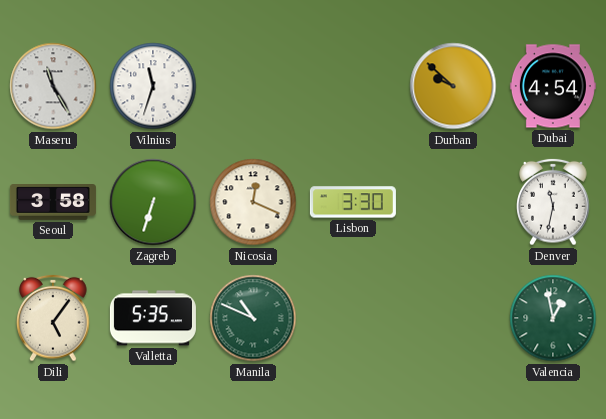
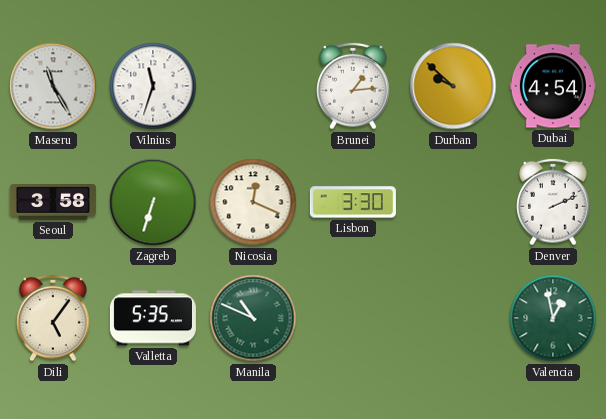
Brunei: none -> 1:14 (353, 86)
Denver: 11:32 -> 2:11 (553, 202)
